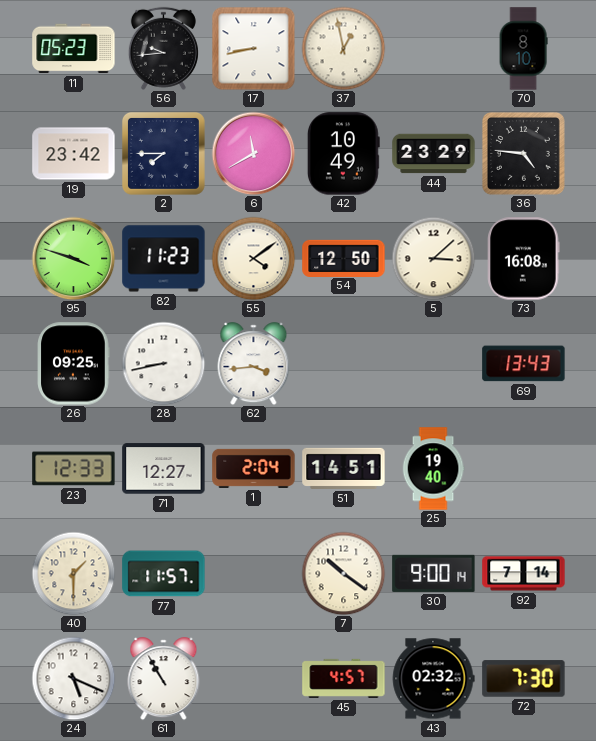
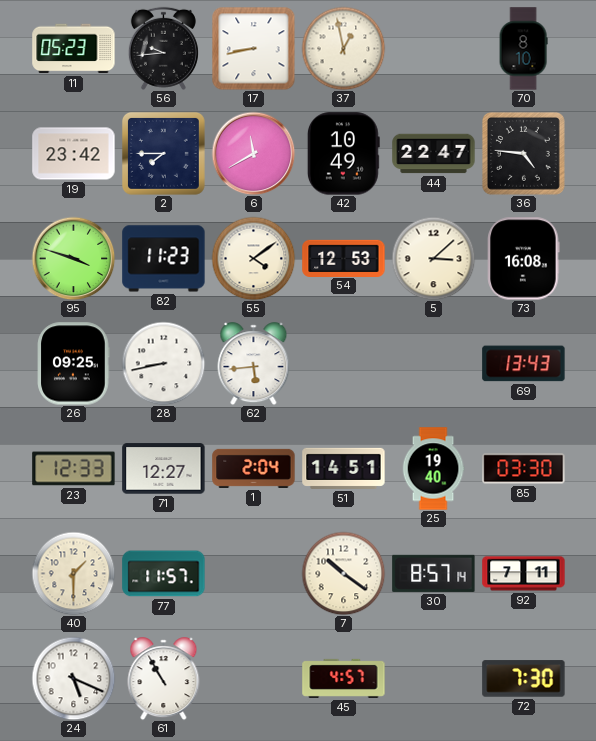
44: 23:29 -> 22:47 (434, 154)
54: 12:50 -> 12:53 (344, 258)
62: 3:44 -> 5:44 (254, 364)
85: none -> 03:30 (524, 469)
30: 9:00 -> 8:57 (434, 573)
92: 7:14 -> 7:11 (524, 574)
43: 02:32 -> none (433, 679)
